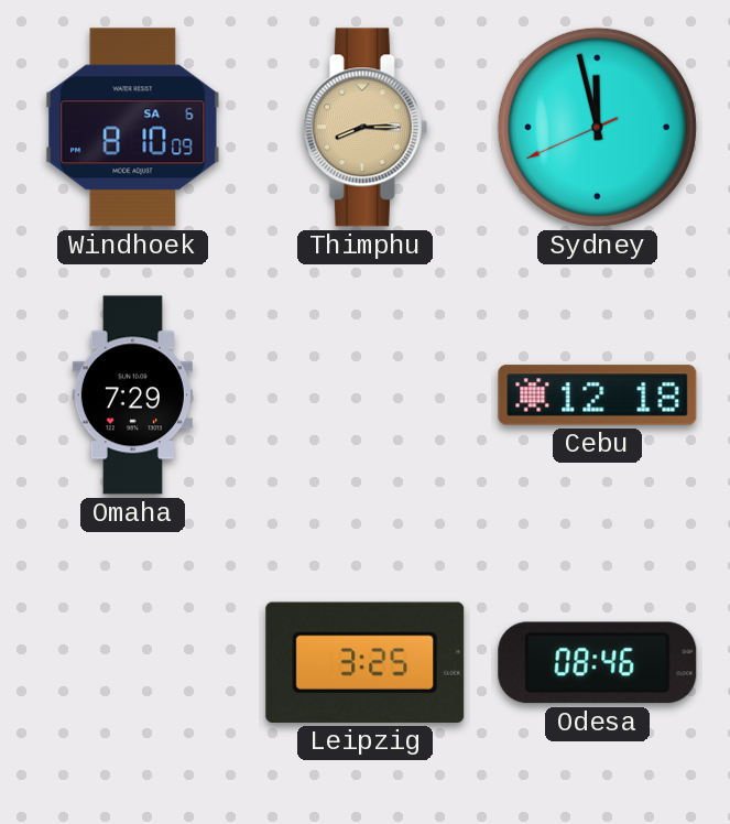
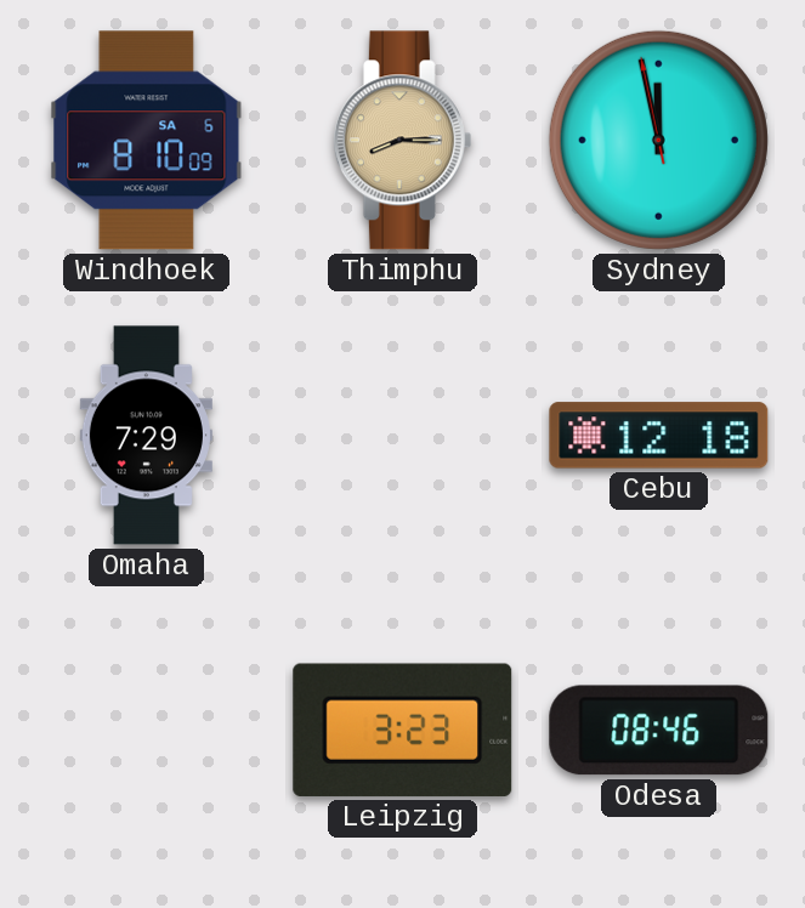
Sydney: 11:57:41 -> 11:57:58 (658, 140)
Leipzig: 3:25 -> 3:23 (403, 730)
